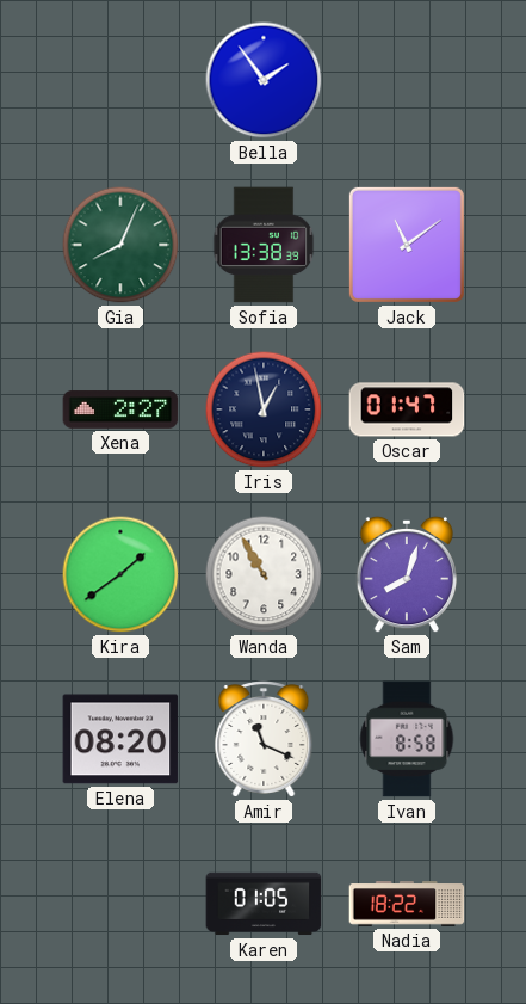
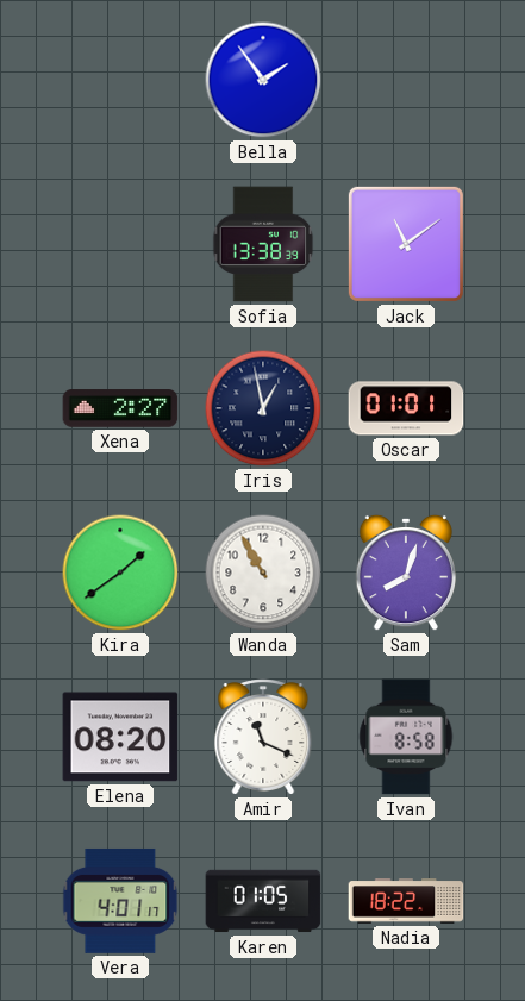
Gia: 8:04 -> none (120, 245)
Oscar: 01:47 -> 01:01 (406, 408)
Vera: none -> 4:01 (120, 901)
